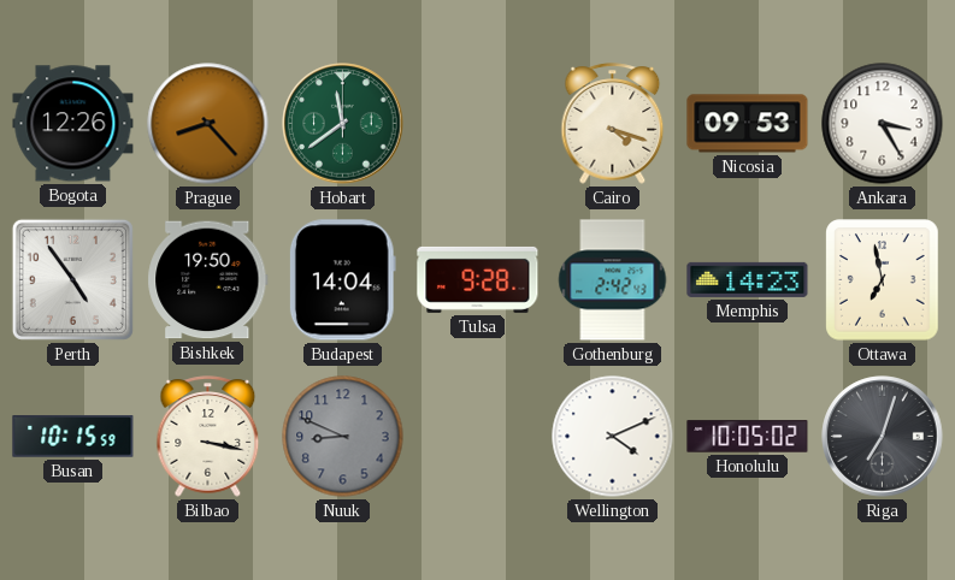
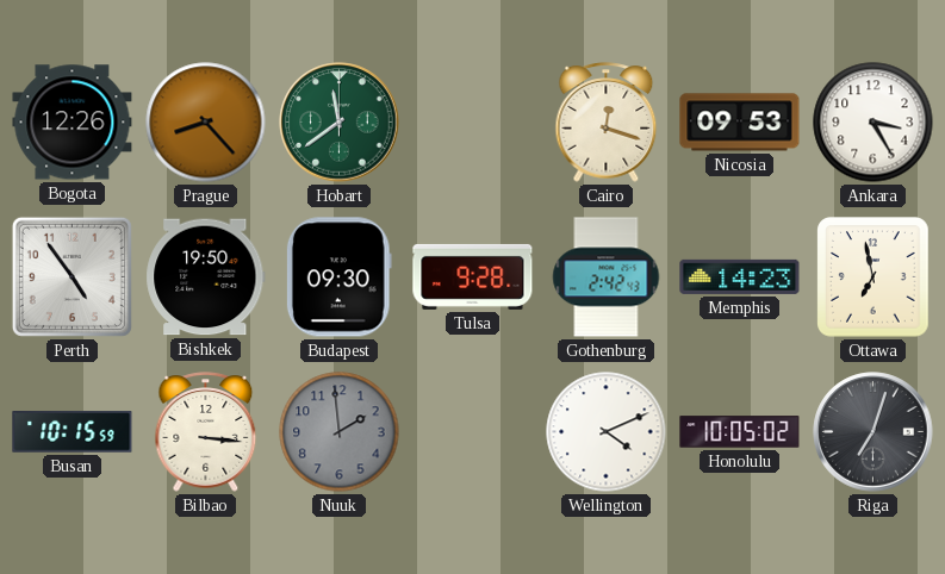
Cairo: 4:18 -> 12:18 (607, 123)
Budapest: 14:04 -> 09:30 (338, 277)
Bilbao: 3:17 -> 3:16 (206, 432)
Nuuk: 8:49 -> 1:59 (340, 432)
